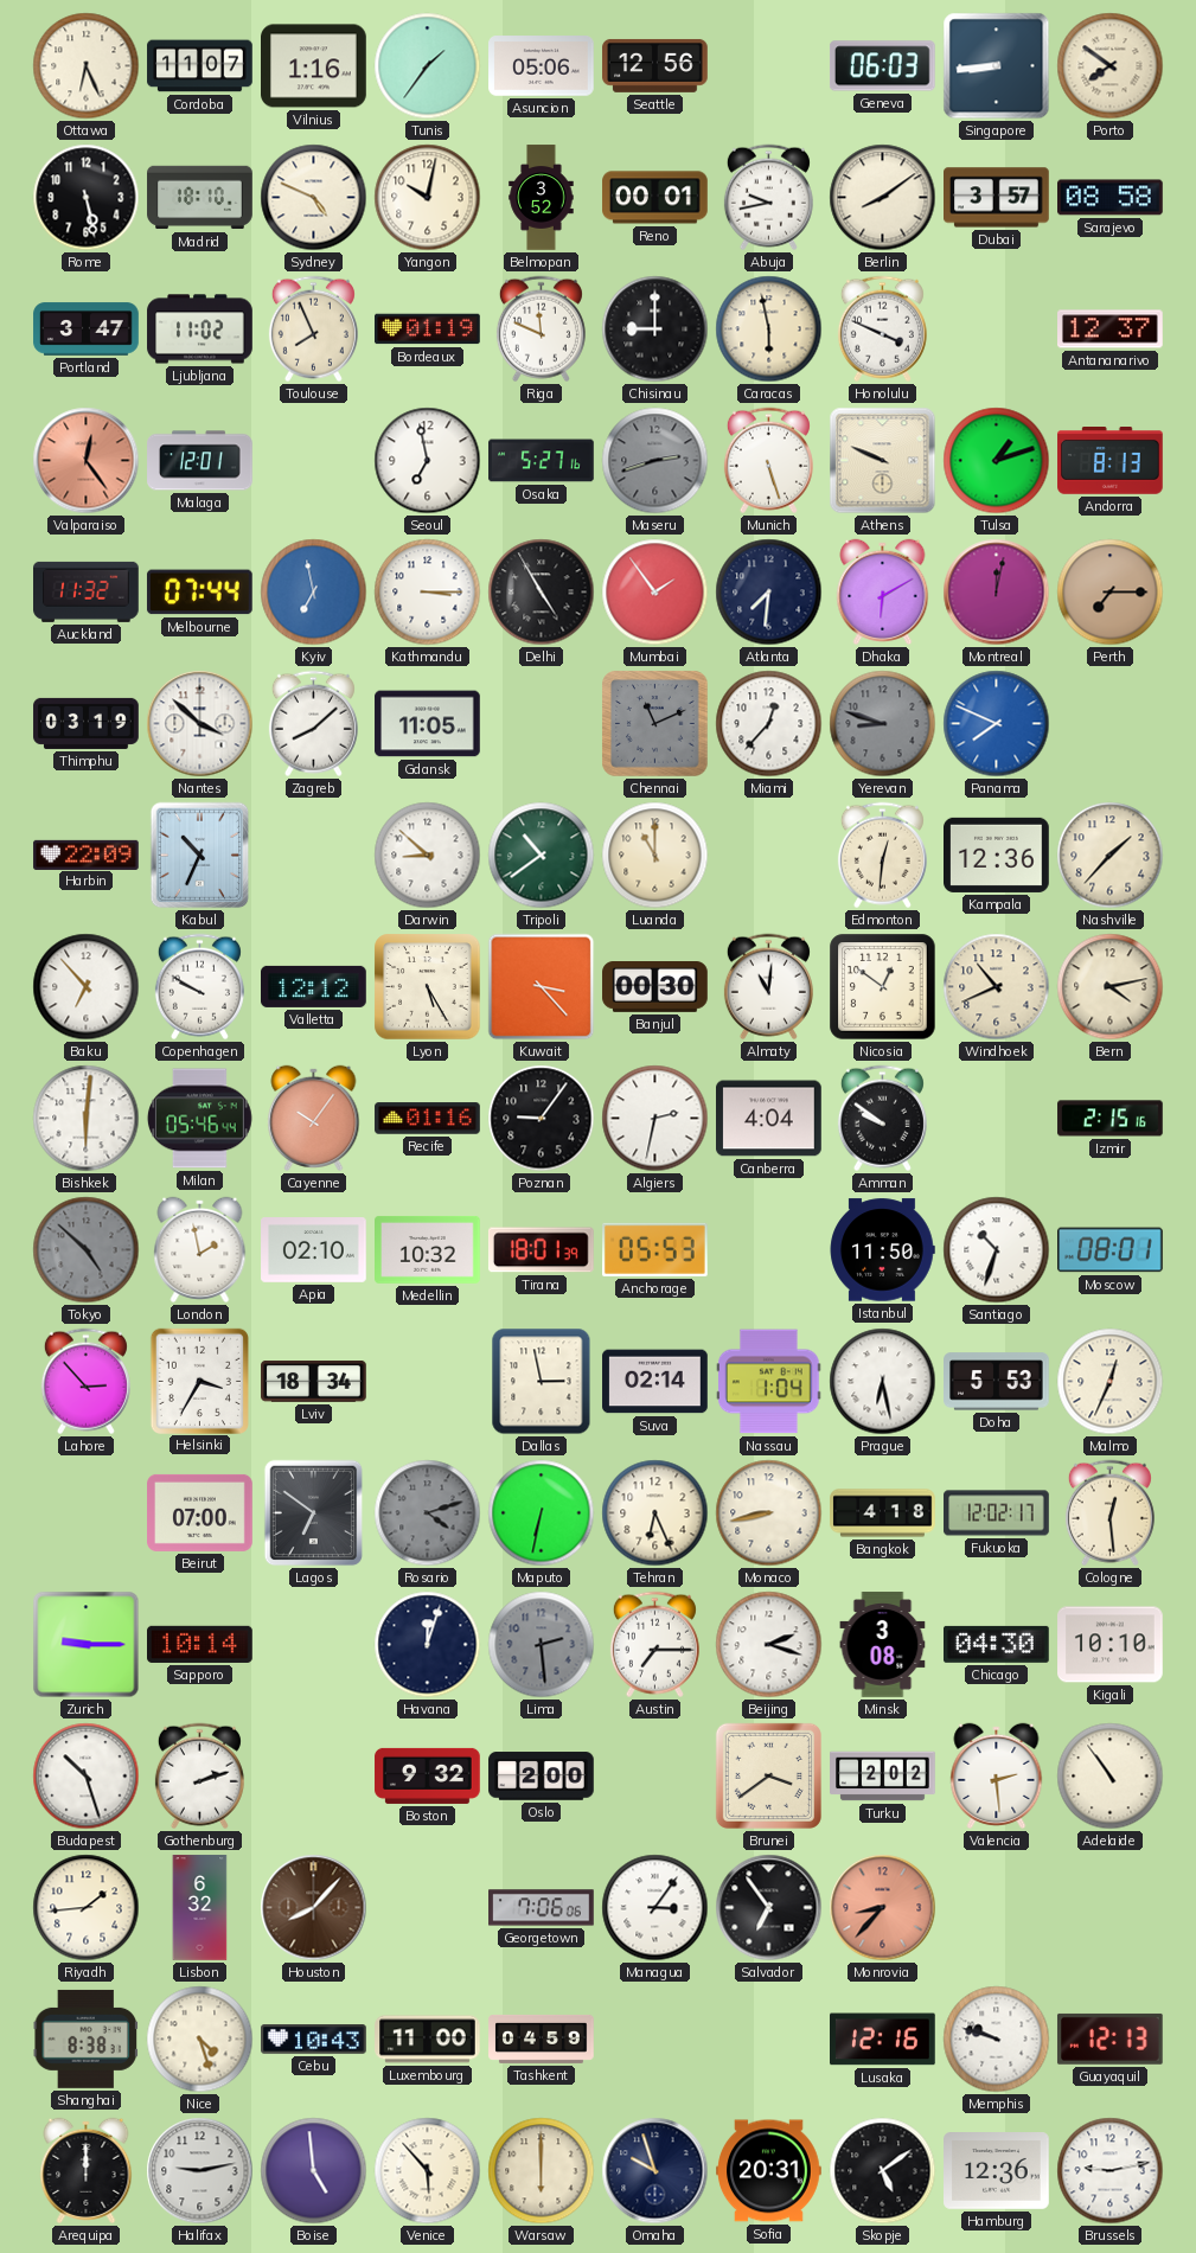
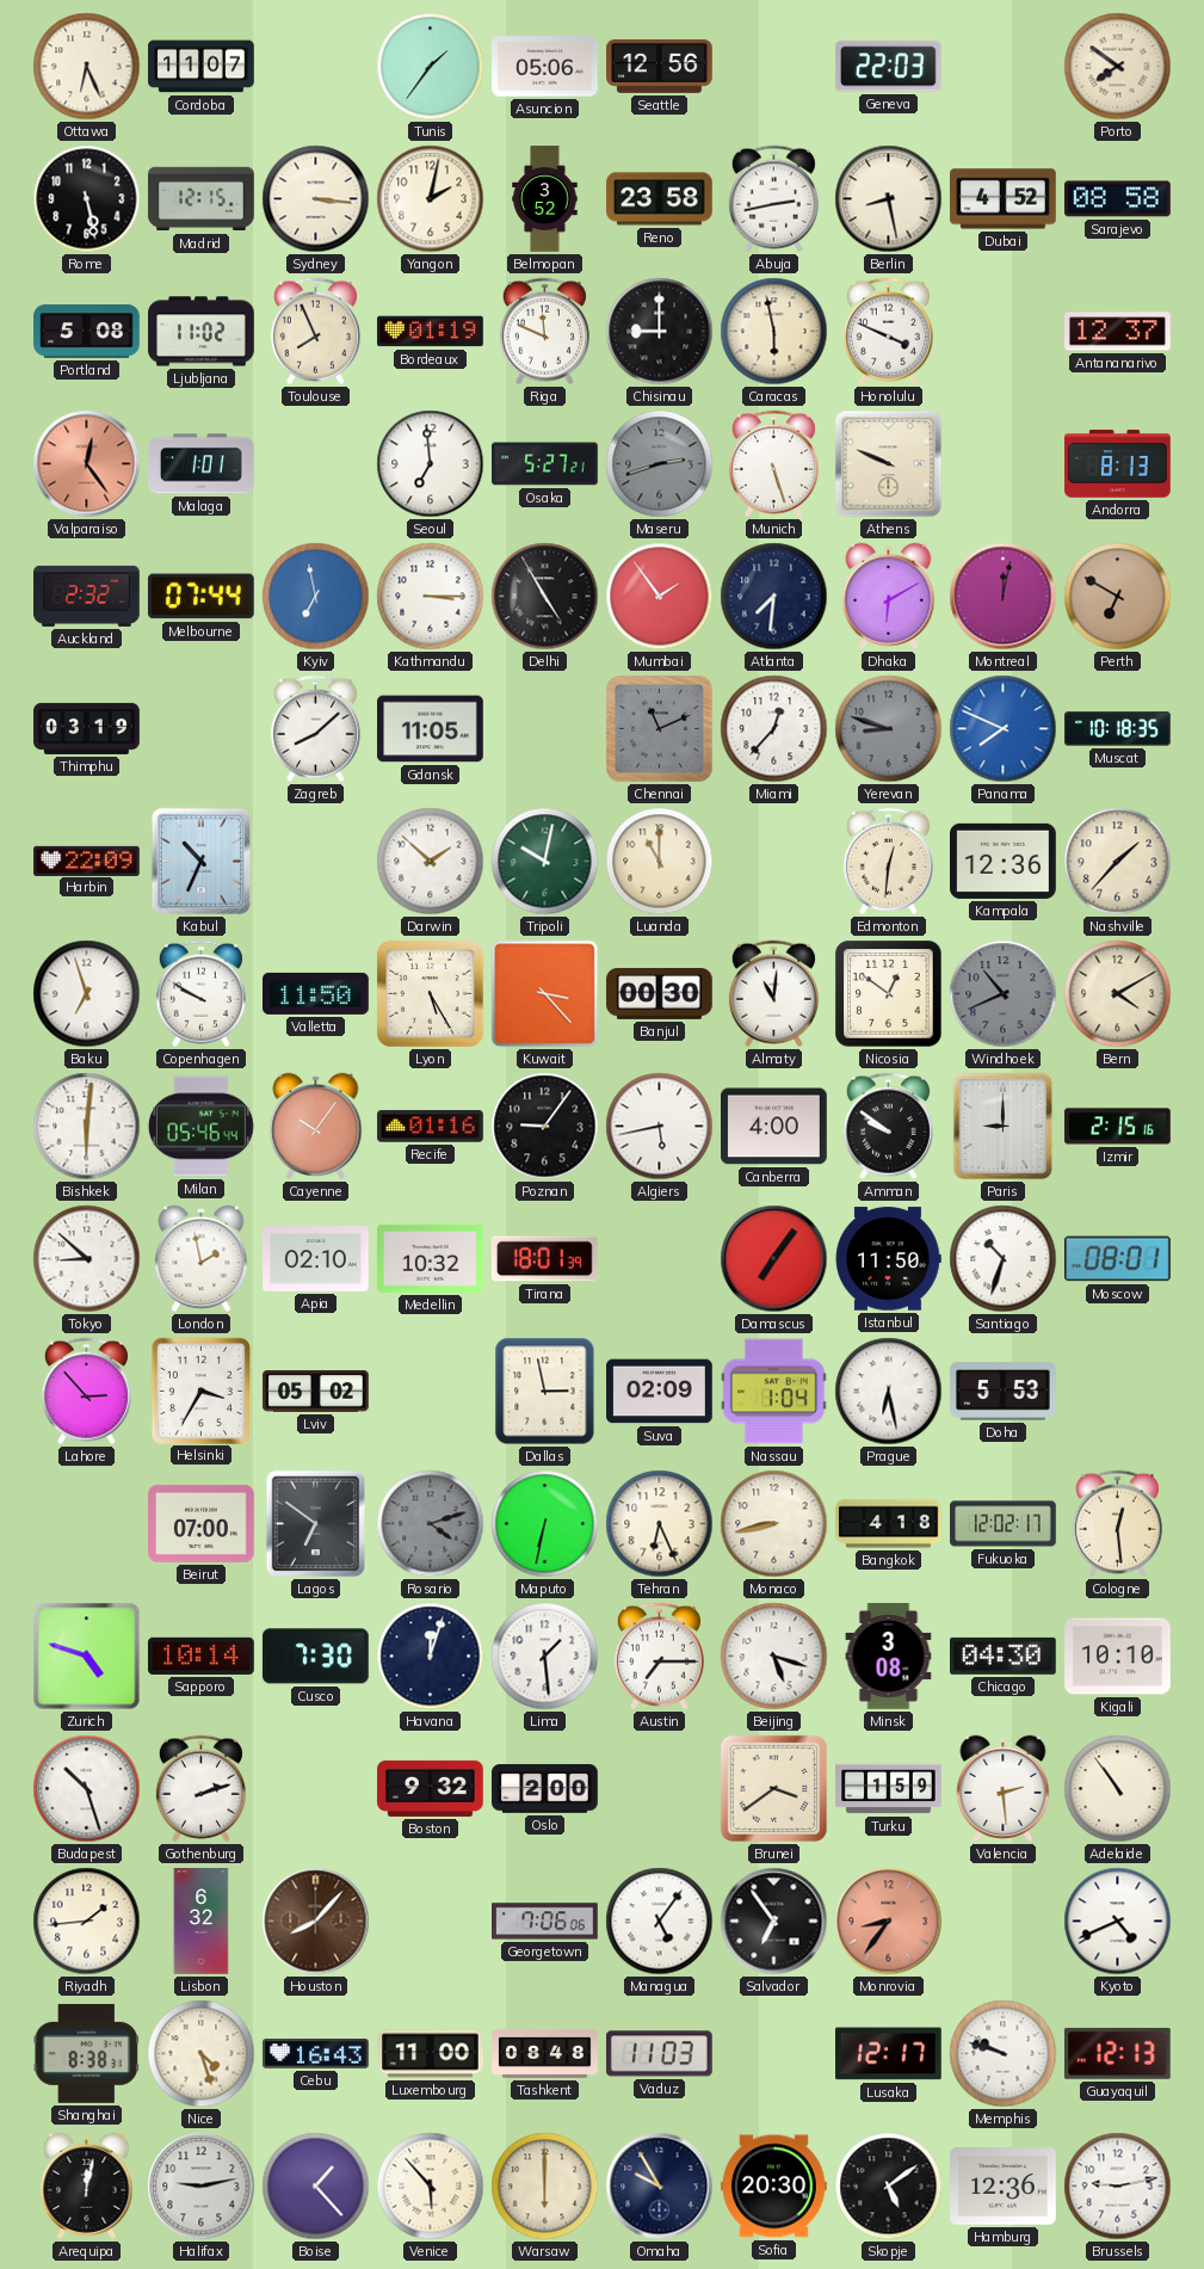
Vilnius: 1:16 -> none (314, 66)
Geneva: 06:03 -> 22:03 (888, 67)
Singapore: 8:44 -> none (997, 66)
Madrid: 18:10 -> 12:15 (202, 199)
Sydney: 4:49 -> 3:16 (316, 199)
Yangon: 10:02 -> 2:02 (431, 199)
Reno: 00:01 -> 23:58 (660, 199)
Abuja: 9:43 -> 2:43 (773, 199)
Berlin: 8:09 -> 8:28 (889, 199)
Dubai: 3:57 -> 4:52 (1004, 199)
Portland: 3:47 -> 5:08 (87, 332)
Malaga: 12:01 -> 1:01 (202, 464)
Seoul: 6:58 -> 6:59 (431, 464)
Osaka: 5:27:16 -> 5:27:21 (545, 464)
Tulsa: 1:12 -> none (997, 461)
Auckland: 11:32 -> 2:32 (87, 596)
Perth: 7:15 -> 6:50 (1118, 597)
Nantes: 3:52 -> none (200, 724)
Muscat: none -> 10:18 (1118, 729)
Darwin: 8:52 -> 1:52 (431, 862)
Tripoli: 10:39 -> 10:02 (545, 862)
Baku: 6:53 -> 6:57 (87, 994)
Valletta: 12:12 -> 11:50 (316, 993)
Windhoek dial: cream -> grey (1004, 994)
Bern: 4:13 -> 4:10 (1118, 994)
Algiers: 2:32 -> 5:43 (660, 1127)
Canberra: 4:04 -> 4:00 (774, 1127)
Paris: none -> 9:00 (1004, 1127)
Tokyo: 4:52 -> 8:52 (87, 1259)
Tokyo dial: grey -> white (87, 1259)
Anchorage: 05:53 -> none (655, 1249)
Damascus: none -> 7:06 (774, 1259)
Lviv: 18:34 -> 05:02 (316, 1392)
Suva: 02:14 -> 02:09 (660, 1392)
Malmo: 12:34 -> none (1111, 1382)
Zurich: 9:15 -> 4:48 (87, 1657)
Cusco: none -> 7:30 (316, 1657)
Lima: 2:29 -> 1:29 (545, 1657)
Lima dial: grey -> white (545, 1657)
Beijing: 2:18 -> 5:18 (774, 1657)
Turku: 2:02 -> 1:59 (889, 1789)
Managua: 3:06 -> 5:06 (660, 1922)
Monrovia: 8:37 -> 8:36 (889, 1922)
Kyoto: none -> 4:41 (1118, 1922)
Cebu: 10:43 -> 16:43 (316, 2054)
Tashkent: 04:59 -> 08:48 (545, 2053)
Vaduz: none -> 11:03 (660, 2054)
Lusaka: 12:16 -> 12:17 (889, 2054)
Arequipa: 12:00 -> 12:02 (87, 2185)
Boise: 4:59 -> 1:23 (316, 2187)
Omaha: 9:57 -> 9:55 (660, 2187)
Sofia: 20:31 -> 20:30 (774, 2187)
